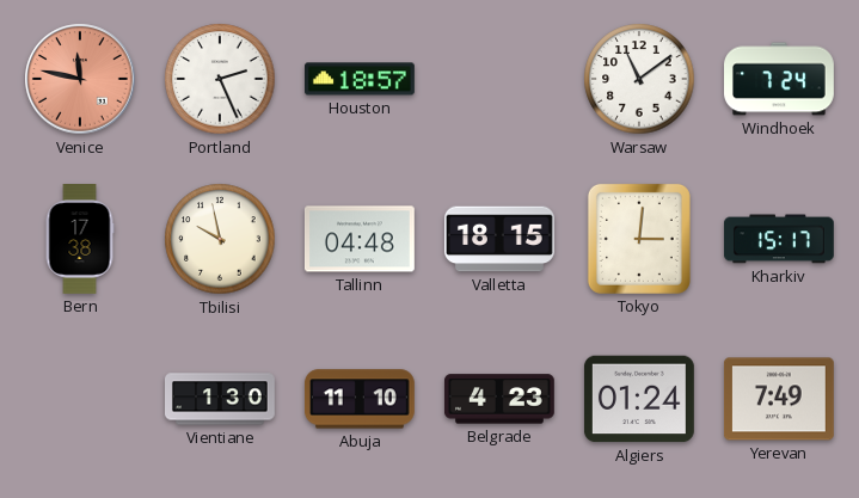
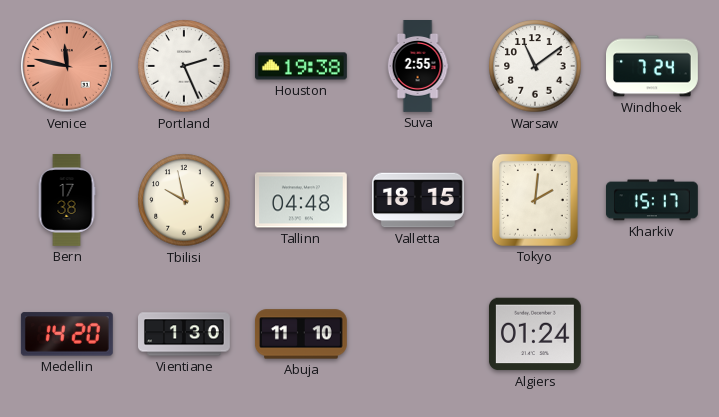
Houston: 18:57 -> 19:38 (301, 66)
Suva: none -> 2:55 (418, 67)
Tokyo: 3:01 -> 2:01 (535, 200)
Medellin: none -> 14:20 (67, 334)
Belgrade: 4:23 -> none (499, 399)
Yerevan: 7:49 -> none (779, 399)
